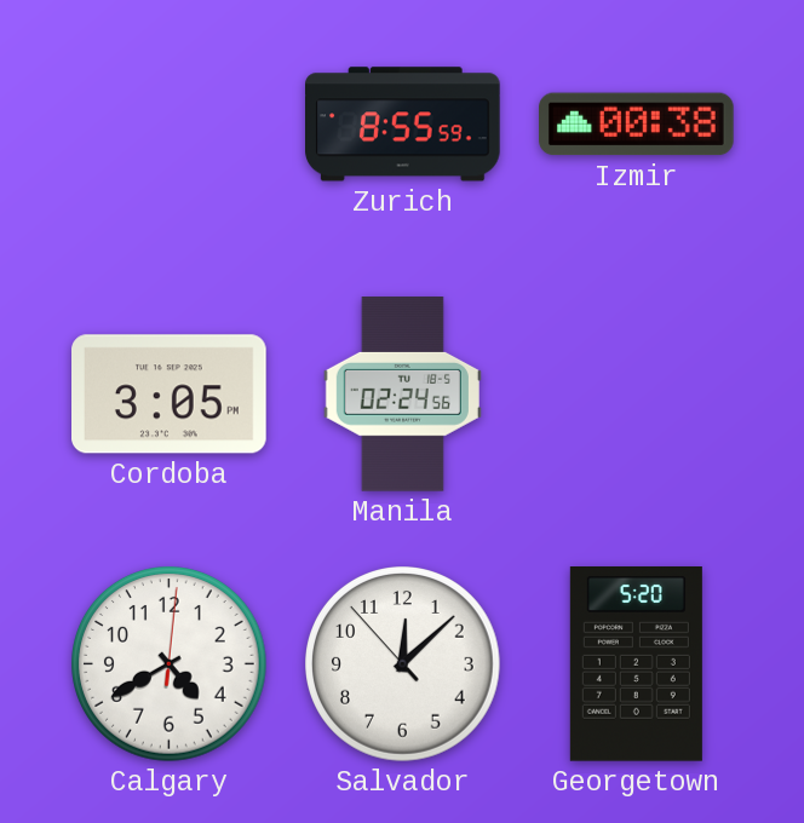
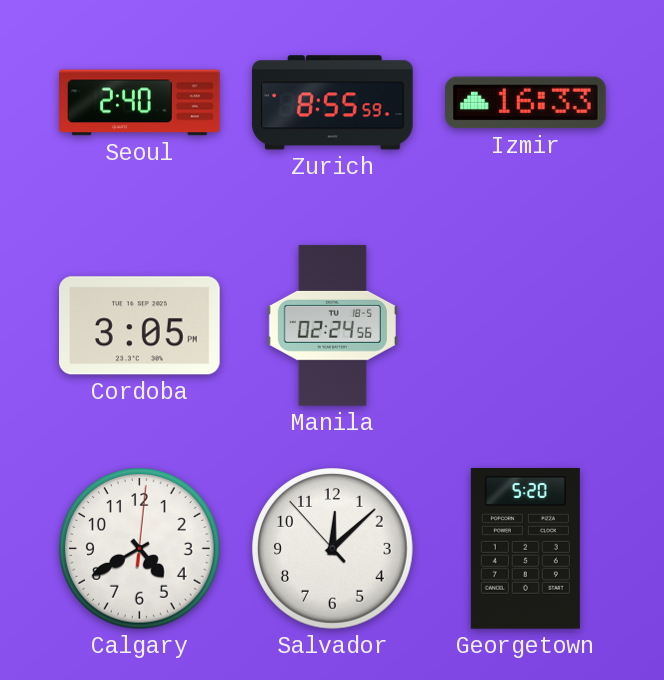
Seoul: none -> 2:40 (140, 103)
Izmir: 00:38 -> 16:33 (526, 103)
